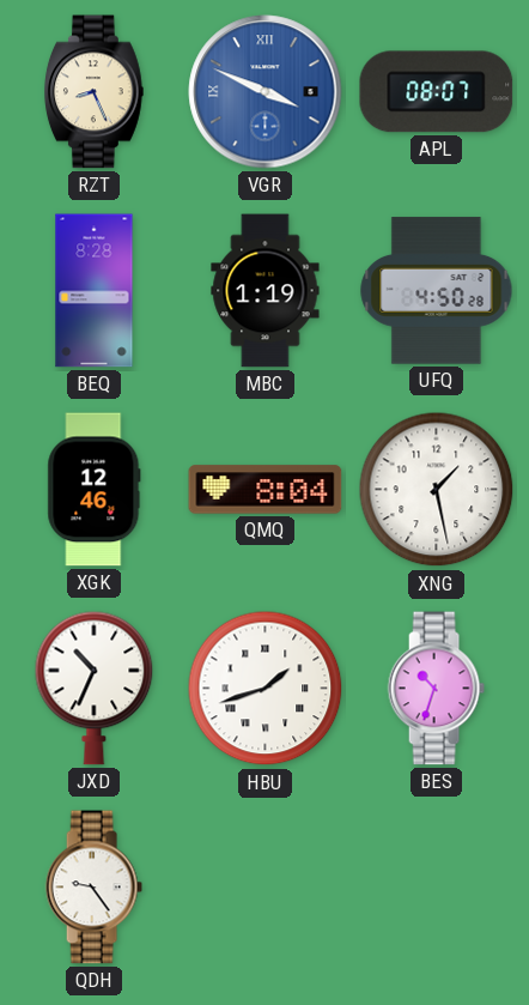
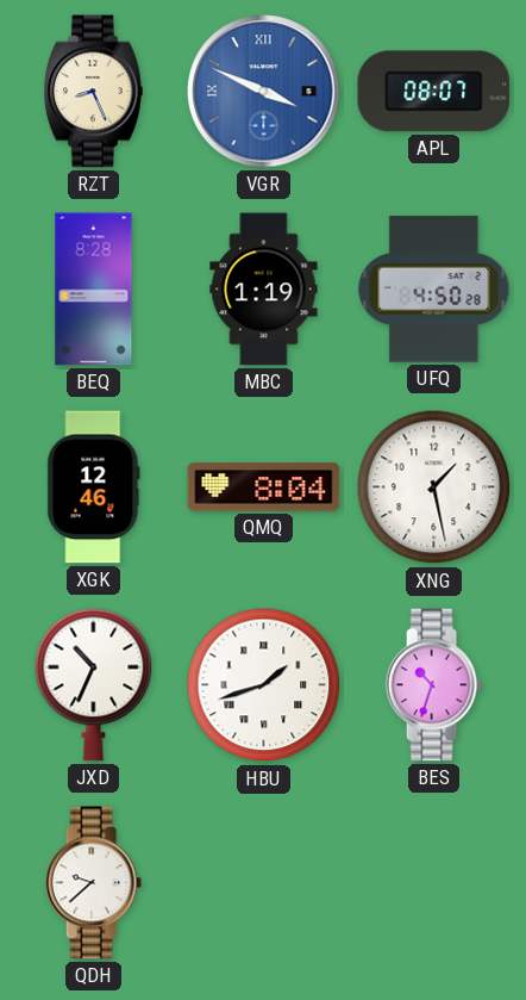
QDH: 9:24 -> 9:38 (93, 883)
